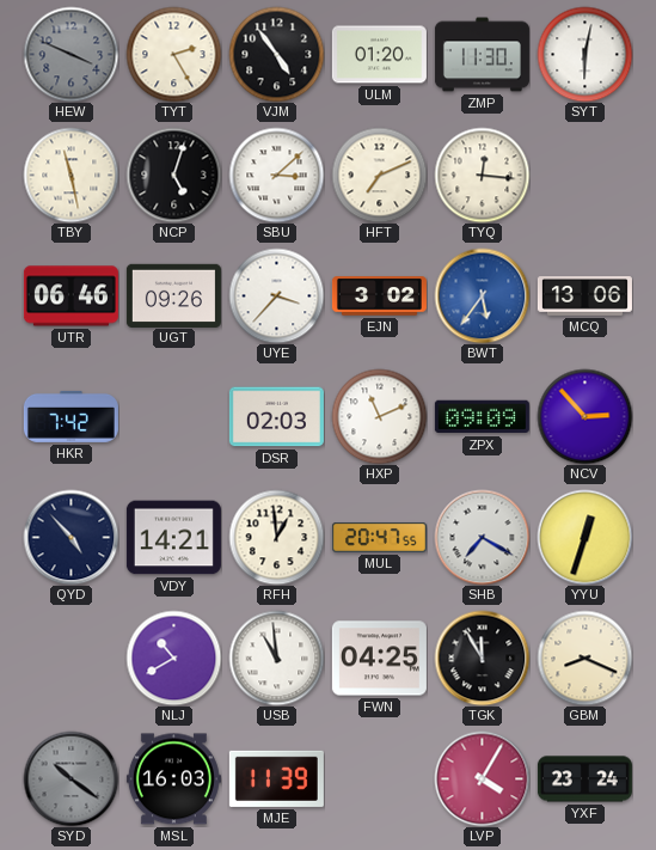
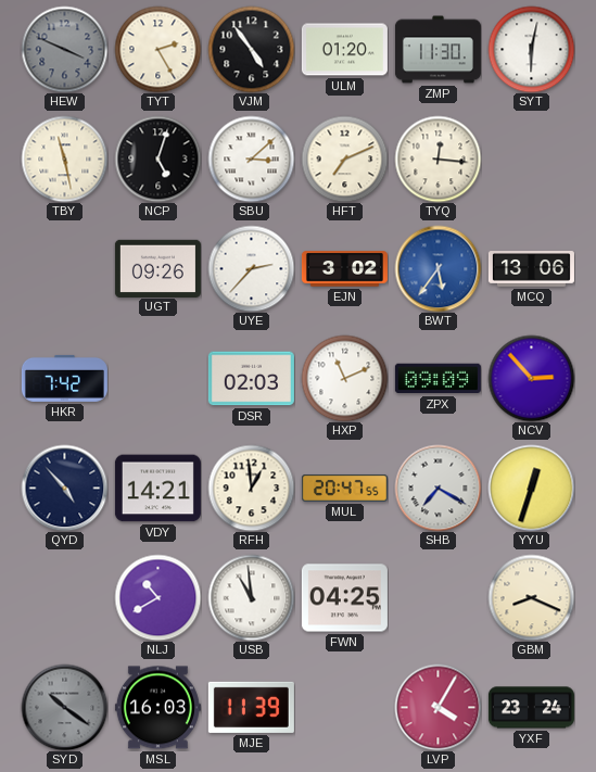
UTR: 06:46 -> none (70, 296)
UYE: 3:37 -> 2:37 (251, 268)
TGK: 11:55 -> none (482, 658)
